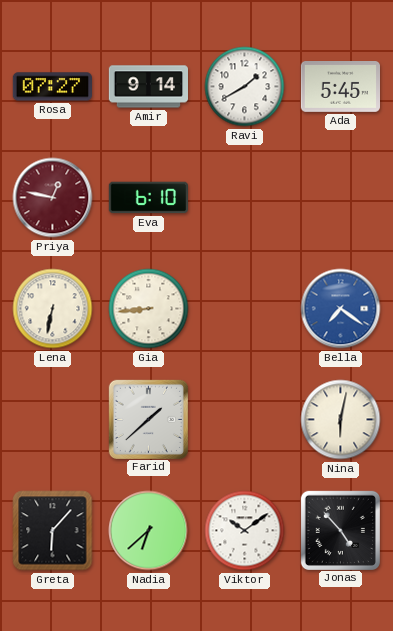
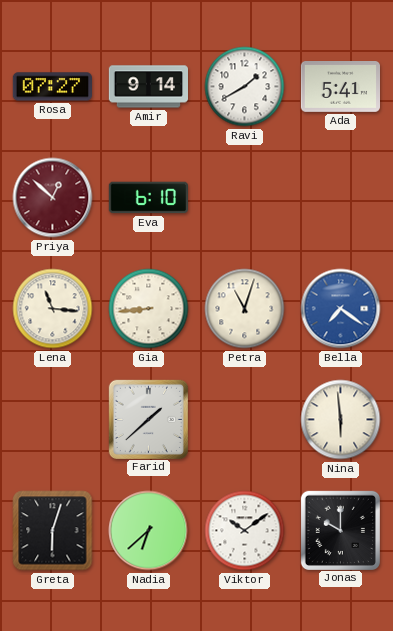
Ada: 5:45 -> 5:41 (340, 87)
Priya: 12:47 -> 12:52 (53, 198)
Lena: 6:32 -> 11:16 (53, 309)
Petra: none -> 11:03 (245, 309)
Nina: 6:02 -> 5:59 (341, 420)
Greta: 6:07 -> 6:03 (53, 531)
Jonas: 4:53 -> 10:00 (340, 530)
